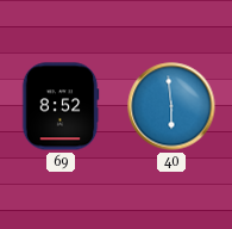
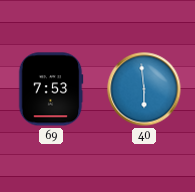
69: 8:52 -> 7:53 (51, 89)
